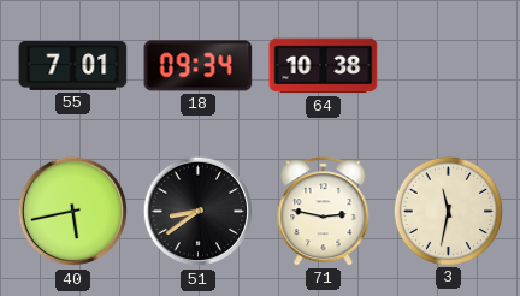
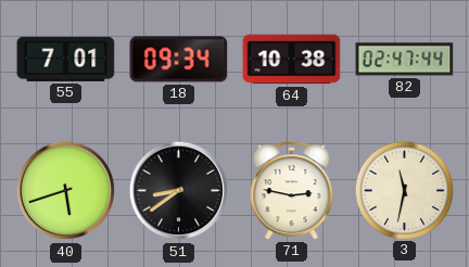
82: none -> 02:47 (405, 60)
40: 5:43 -> 5:42 (66, 191)
